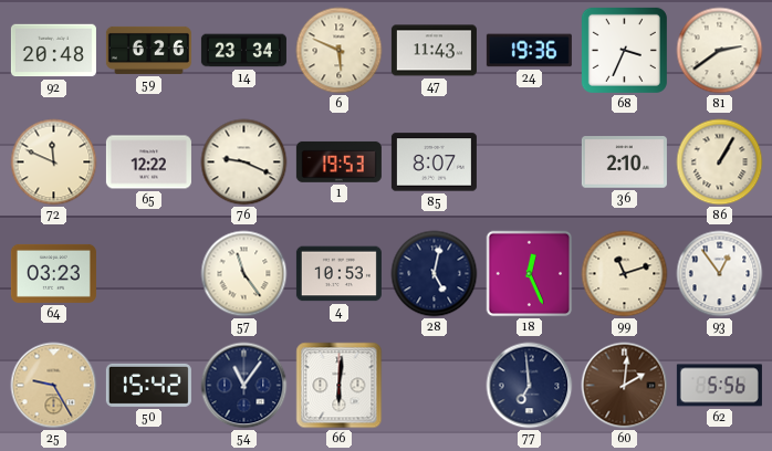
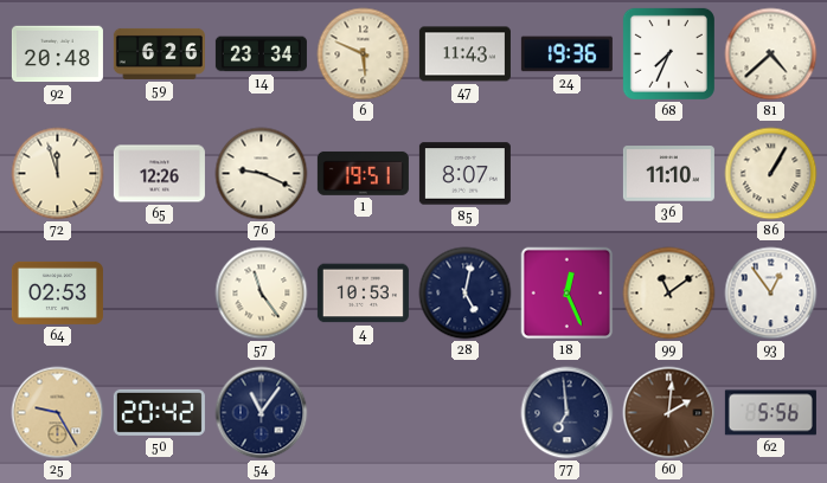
68: 3:34 -> 7:34 (668, 53)
81: 2:39 -> 4:38 (771, 54)
72: 11:49 -> 11:57 (58, 174)
65: 12:22 -> 12:26 (159, 174)
1: 19:53 -> 19:51 (363, 173)
36: 2:10 -> 11:10 (668, 174)
64: 03:23 -> 02:53 (57, 292)
99: 11:12 -> 11:09 (669, 294)
50: 15:42 -> 20:42 (159, 412)
66: 6:01 -> none (340, 386)
